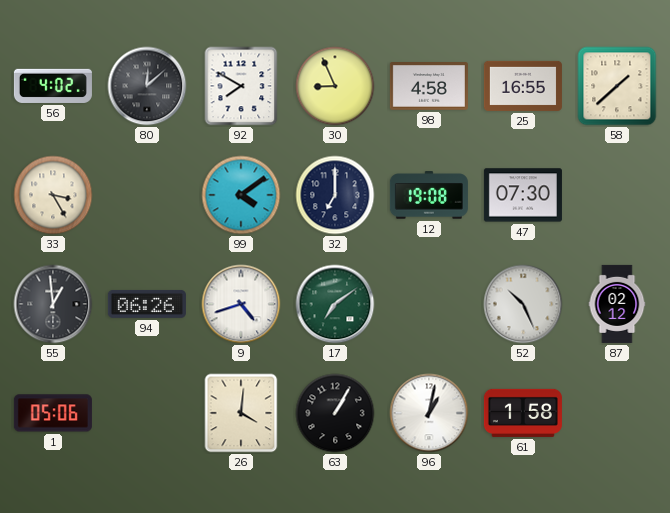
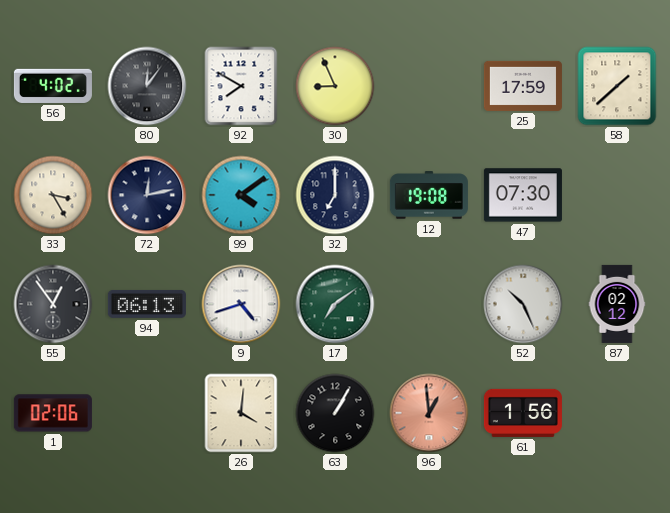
80: 12:08 -> 12:06 (147, 86)
98: 4:58 -> none (429, 87)
25: 16:55 -> 17:59 (523, 86)
72: none -> 12:13 (147, 195)
55: 12:59 -> 12:54 (53, 304)
94: 06:26 -> 06:13 (147, 304)
1: 05:06 -> 02:06 (53, 413)
96: 1:02 -> 12:59 (429, 413)
96 dial: white -> salmon (429, 413)
61: 1:58 -> 1:56 (523, 413)
